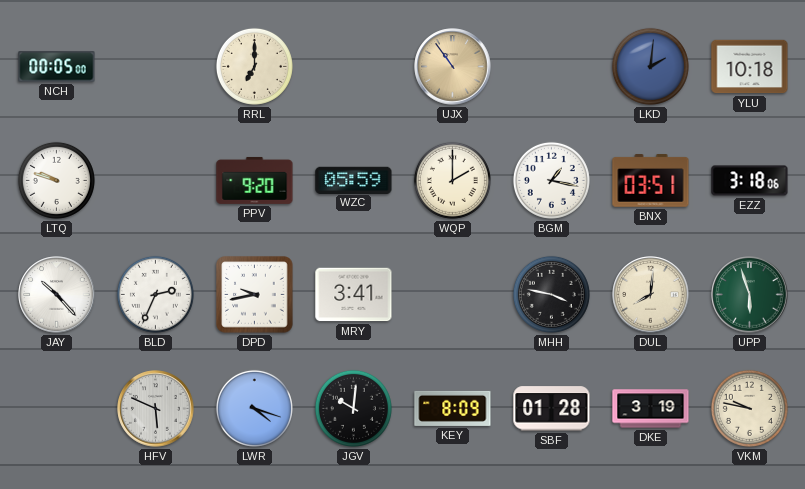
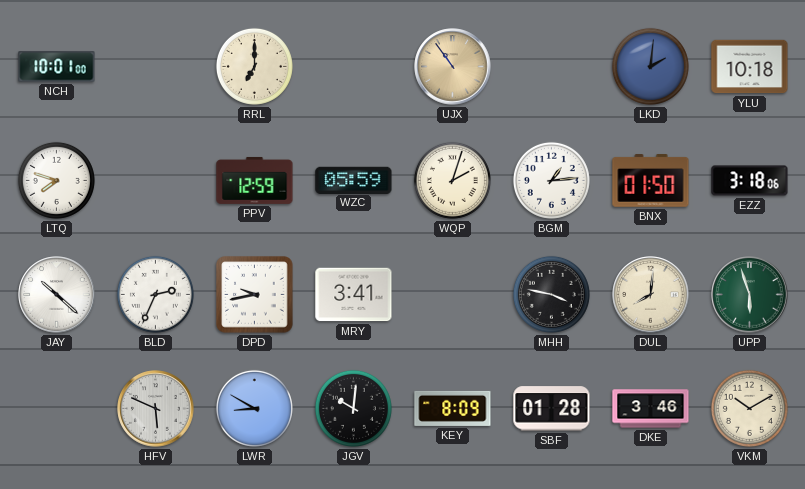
NCH: 00:05 -> 10:01 (57, 67)
LTQ: 9:48 -> 7:48 (56, 180)
PPV: 9:20 -> 12:59 (255, 180)
WQP: 2:00 -> 2:03 (452, 180)
BGM: 1:17 -> 1:14 (551, 180)
BNX: 03:51 -> 01:50 (651, 181)
JAY: 10:23 -> 10:22 (57, 295)
LWR: 4:18 -> 8:50 (254, 408)
DKE: 3:19 -> 3:46 (651, 409)
VKM: 9:47 -> 10:10 (749, 408)
